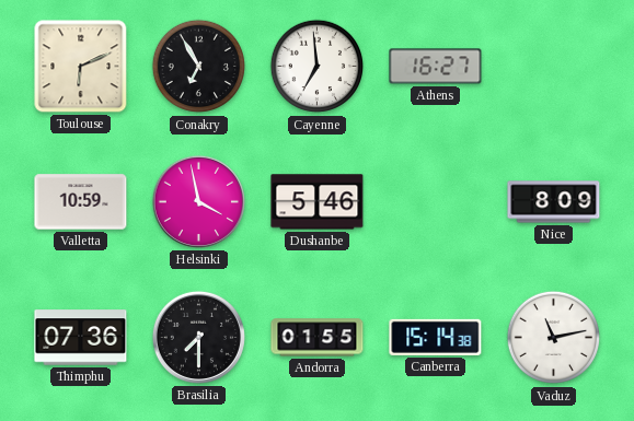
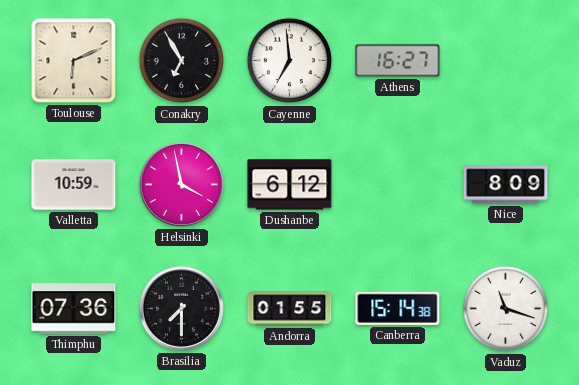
Dushanbe: 5:46 -> 6:12 (290, 185)
Vaduz: 11:13 -> 11:18 (506, 309)
